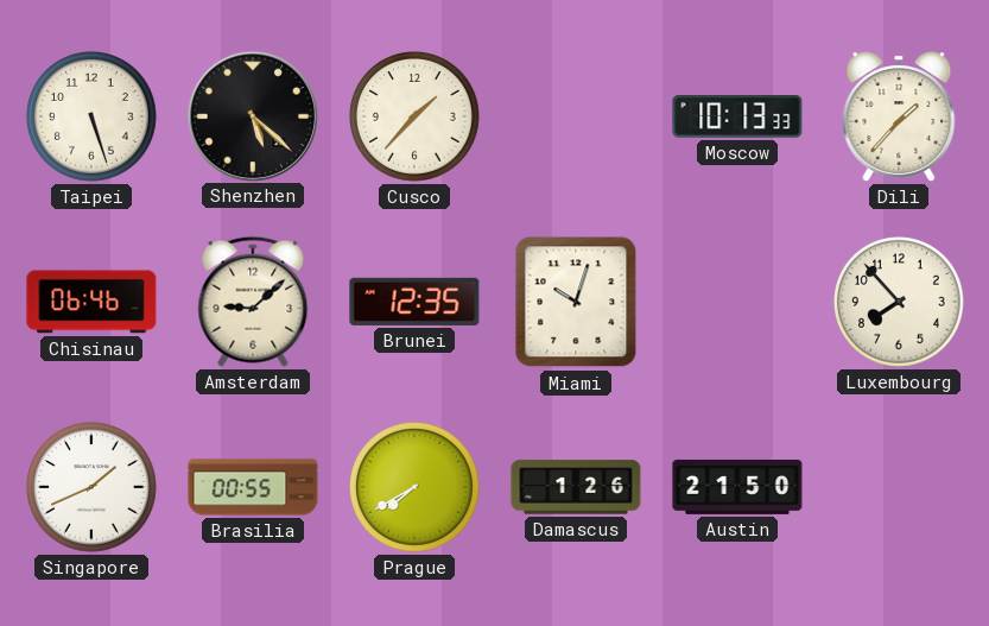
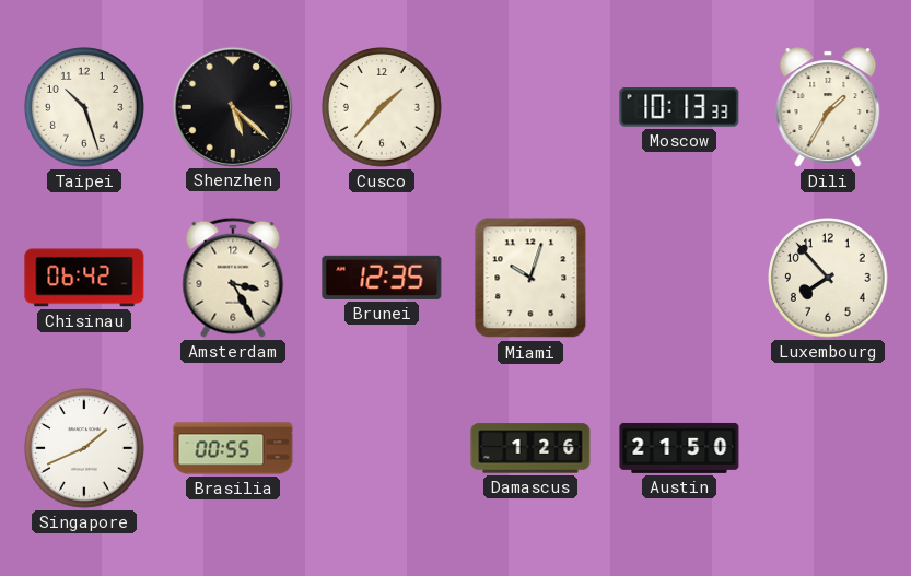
Taipei: 5:27 -> 10:27 (85, 108)
Dili: 1:37 -> 1:35 (828, 107)
Chisinau: 06:46 -> 06:42 (84, 278)
Amsterdam: 9:08 -> 3:25 (233, 278)
Prague: 7:40 -> none (416, 488)
